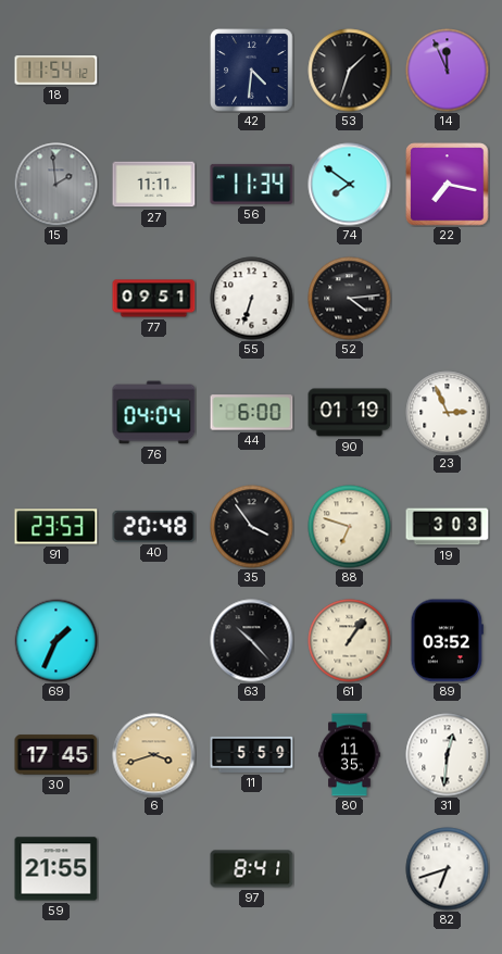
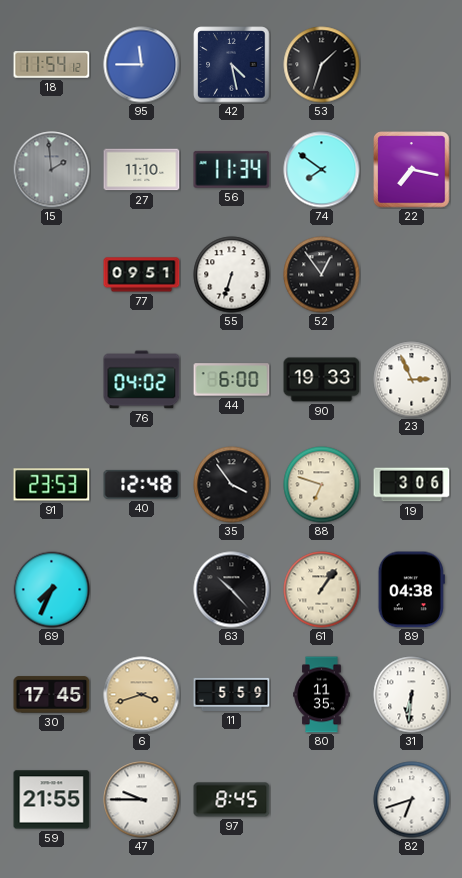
95: none -> 11:45 (142, 65)
42: 4:31 -> 4:28 (232, 65)
14: 11:56 -> none (448, 71)
27: 11:11 -> 11:10 (142, 170)
52: 4:14 -> 12:54 (322, 275)
76: 04:04 -> 04:02 (142, 380)
90: 01:19 -> 19:33 (322, 380)
40: 20:48 -> 12:48 (142, 484)
19: 3:03 -> 3:06 (412, 485)
69: 1:34 -> 7:34 (52, 590)
89: 03:52 -> 04:38 (411, 590)
31: 12:31 -> 6:31 (412, 695)
47: none -> 9:45 (142, 800)
97: 8:41 -> 8:45 (232, 800)
